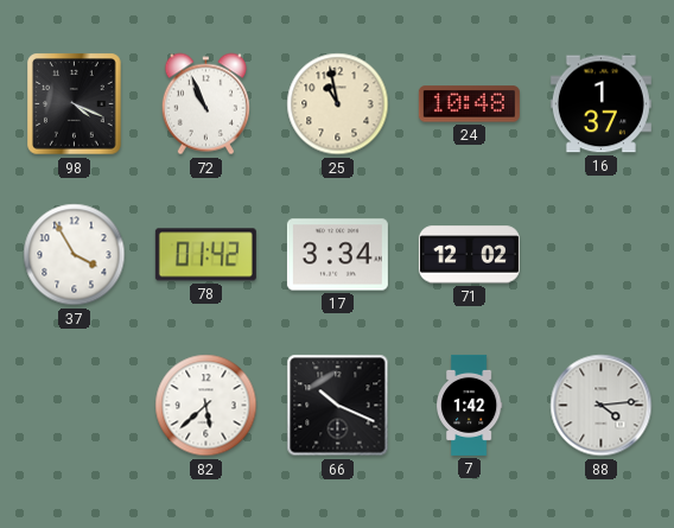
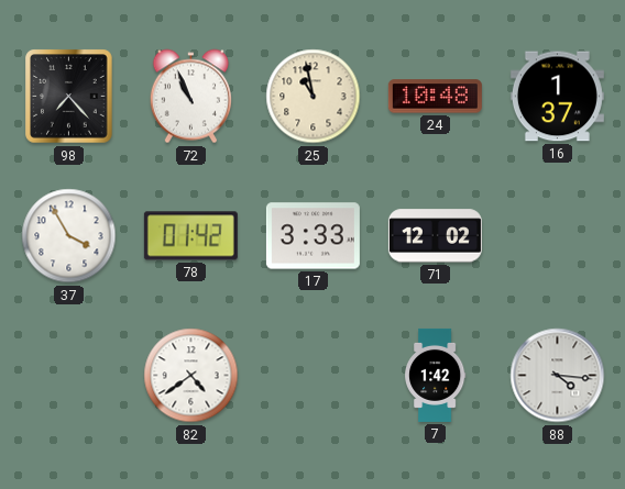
98: 4:19 -> 7:23 (69, 97)
17: 3:34 -> 3:33 (312, 236)
82: 5:38 -> 4:39 (191, 376)
66: 10:19 -> none (338, 406)
88: 4:14 -> 4:16 (558, 376)
